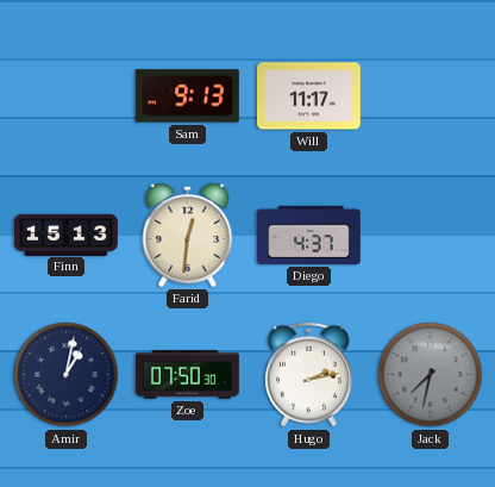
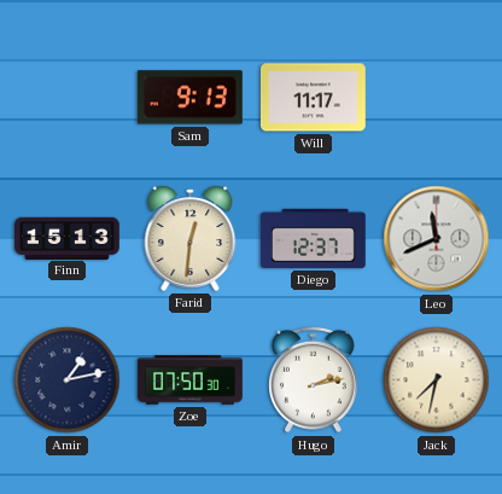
Diego: 4:37 -> 12:37 (313, 238)
Leo: none -> 11:41 (437, 239)
Amir: 1:02 -> 1:13 (68, 380)
Jack dial: grey -> cream (437, 380)
